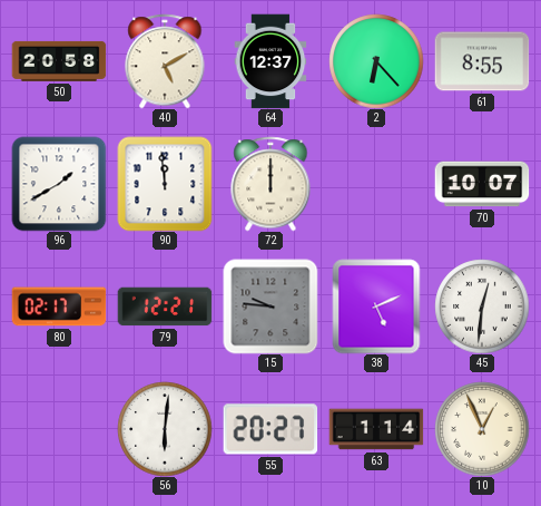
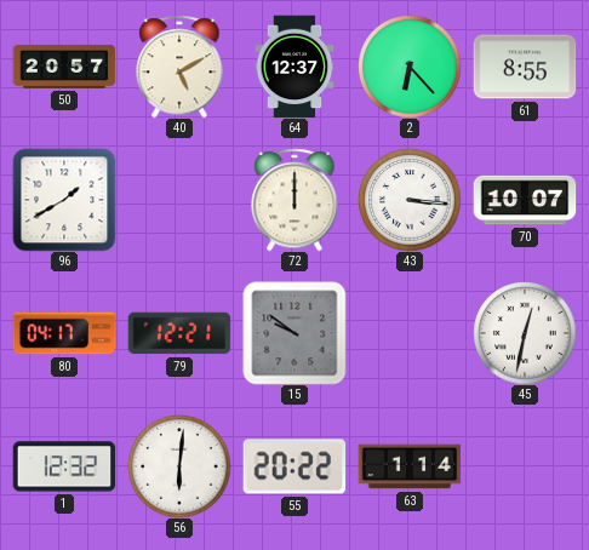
50: 20:58 -> 20:57 (64, 67)
90: 11:59 -> none (165, 184)
43: none -> 3:16 (410, 200)
80: 02:17 -> 04:17 (64, 333)
15: 9:46 -> 9:51 (294, 333)
38: 5:11 -> none (376, 306)
45: 12:31 -> 12:32 (525, 333)
1: none -> 12:32 (64, 466)
55: 20:27 -> 20:22 (294, 466)
10: 12:56 -> none (482, 429)
